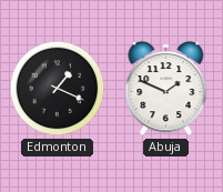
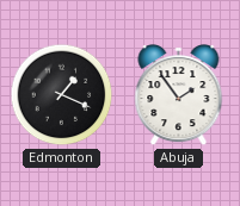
Abuja: 1:49 -> 1:54 (179, 96)
